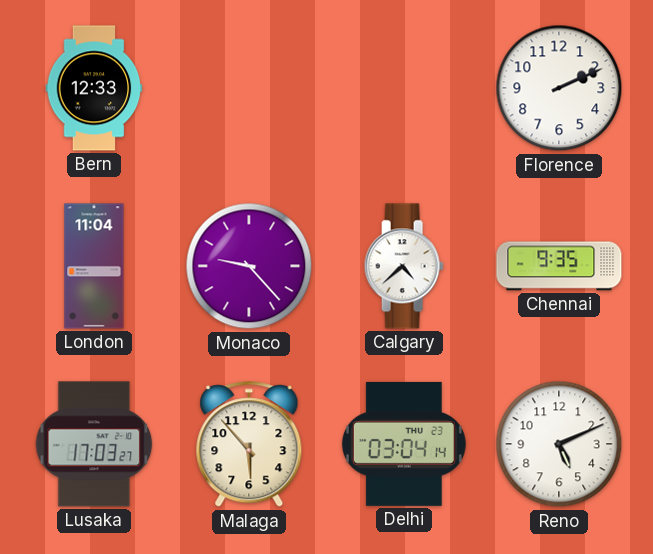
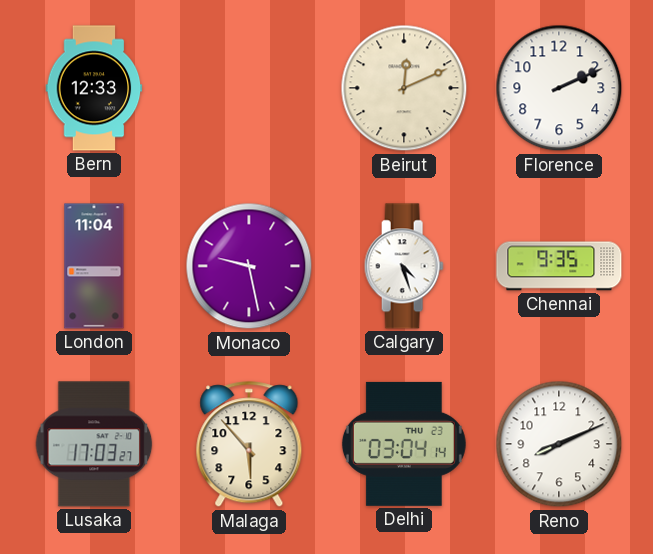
Beirut: none -> 12:11 (404, 88)
Monaco: 9:23 -> 9:28 (249, 266)
Calgary: 4:38 -> 4:27 (404, 266)
Reno: 5:11 -> 8:11 (559, 444)
